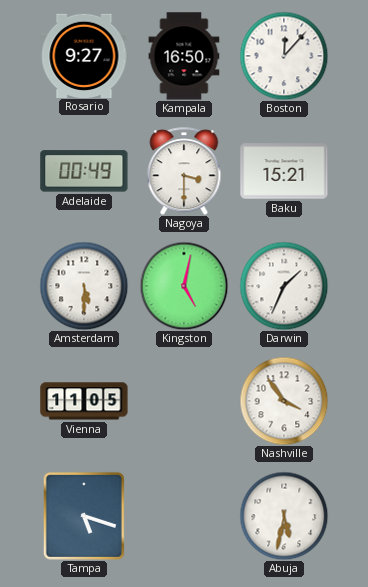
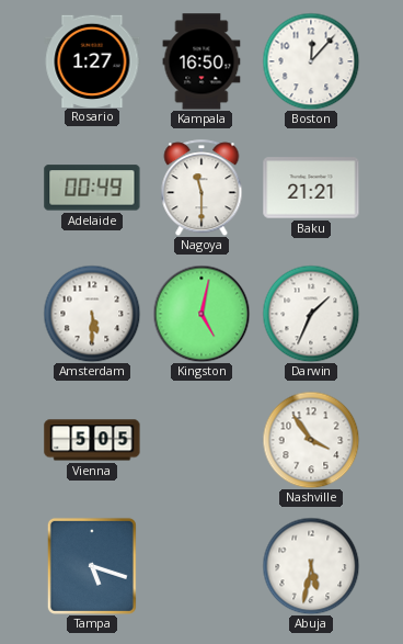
Rosario: 9:27 -> 1:27 (92, 60)
Nagoya: 3:30 -> 11:30 (201, 188)
Baku: 15:21 -> 21:21 (311, 188)
Vienna: 11:05 -> 5:05 (92, 440)
